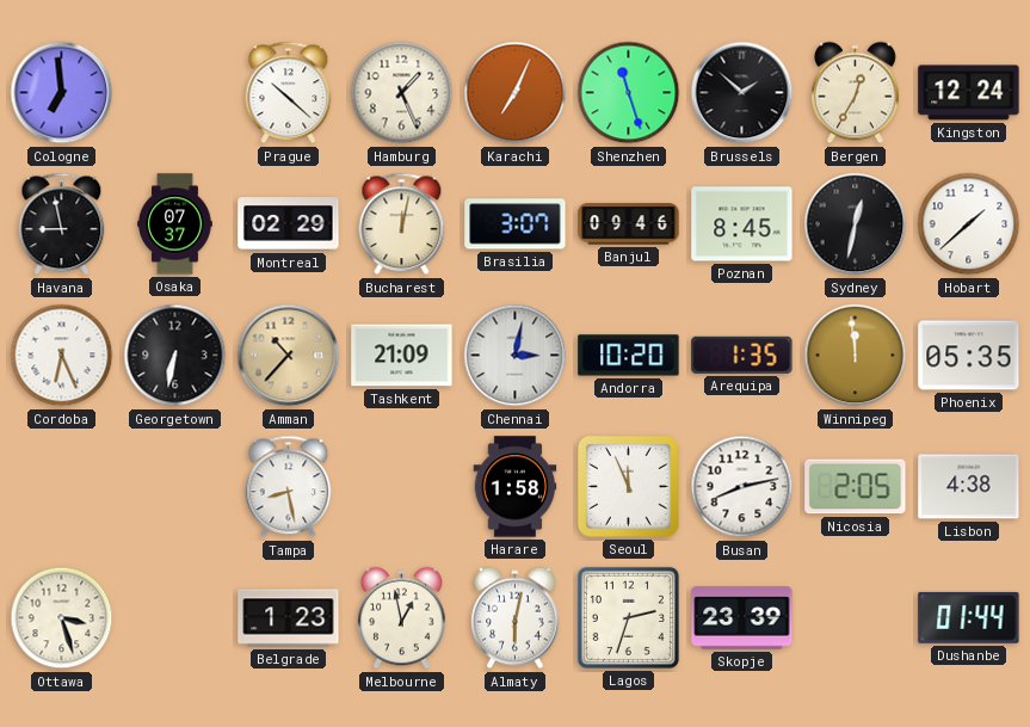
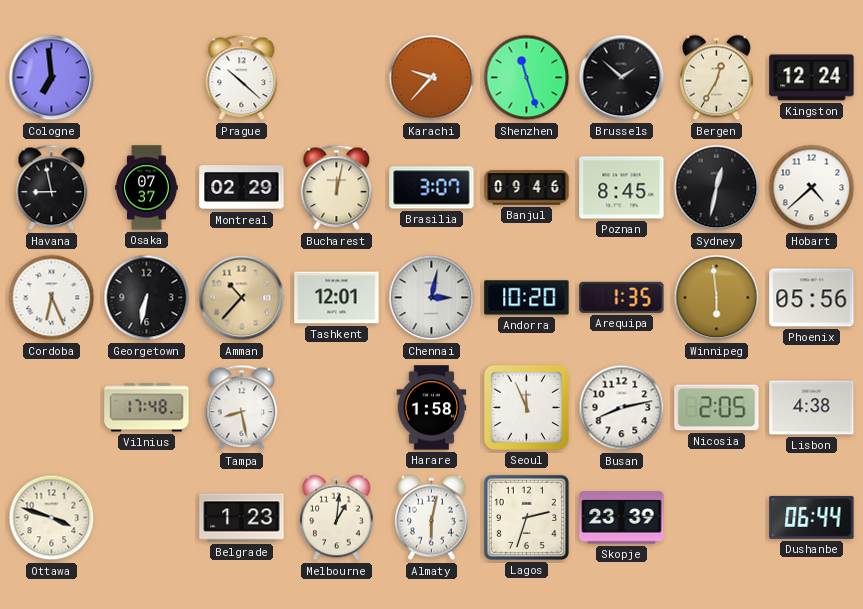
Hamburg: 1:26 -> none (402, 93)
Karachi: 7:04 -> 9:37 (432, 78)
Hobart: 1:38 -> 4:38 (812, 188)
Tashkent: 21:09 -> 12:01 (337, 298)
Winnipeg: 11:59 -> 5:59 (717, 298)
Phoenix: 05:35 -> 05:56 (812, 298)
Vilnius: none -> 17:48 (147, 408)
Ottawa: 3:27 -> 3:48 (52, 518)
Melbourne: 12:58 -> 1:01 (337, 518)
Dushanbe: 01:44 -> 06:44 (812, 517)
